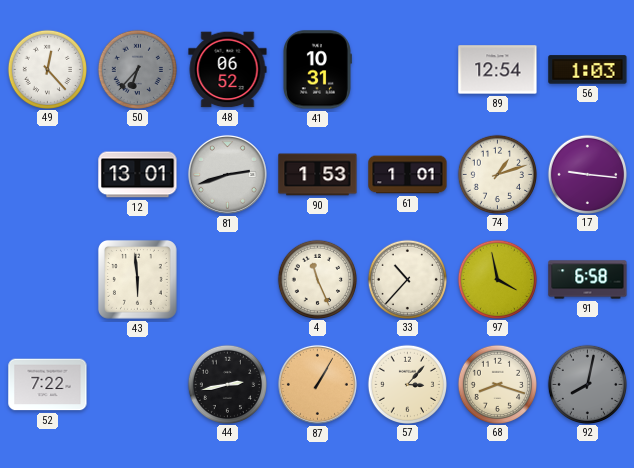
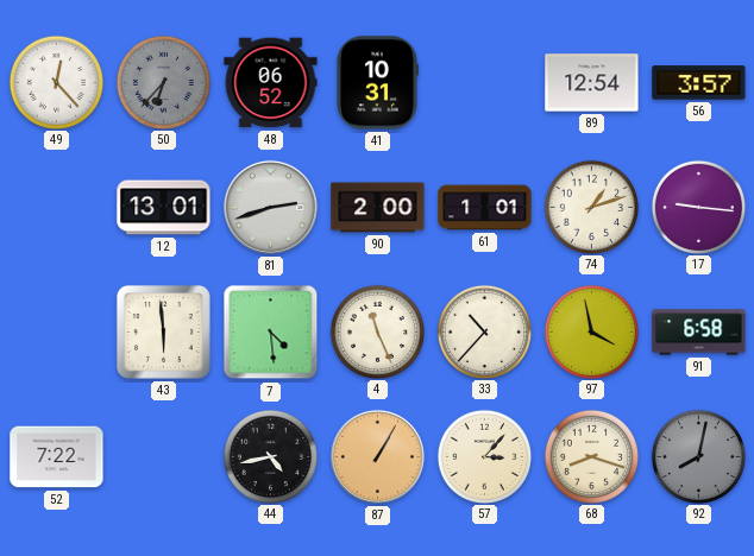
56: 1:03 -> 3:57 (699, 83)
90: 1:53 -> 2:00 (378, 208)
7: none -> 4:29 (271, 333)
44: 2:43 -> 4:43 (270, 456)
